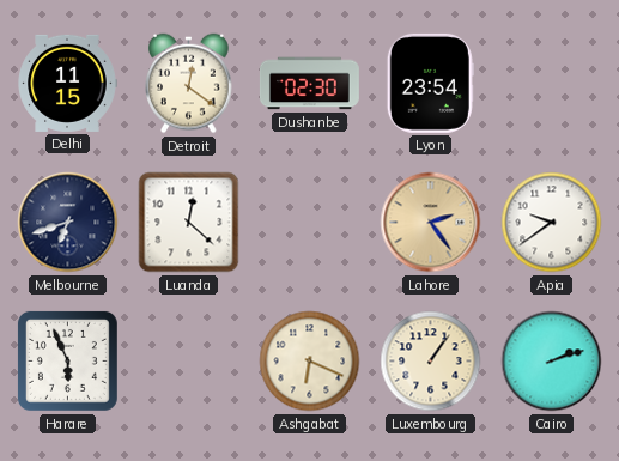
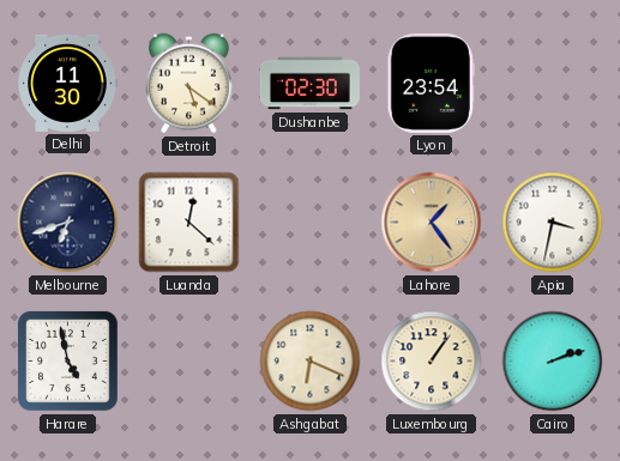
Delhi: 11:15 -> 11:30 (67, 83)
Detroit: 12:21 -> 5:21 (189, 84)
Lahore: 2:24 -> 1:24 (432, 223)
Apia: 9:39 -> 3:32 (553, 223)
Harare: 5:56 -> 4:58 (67, 360)
